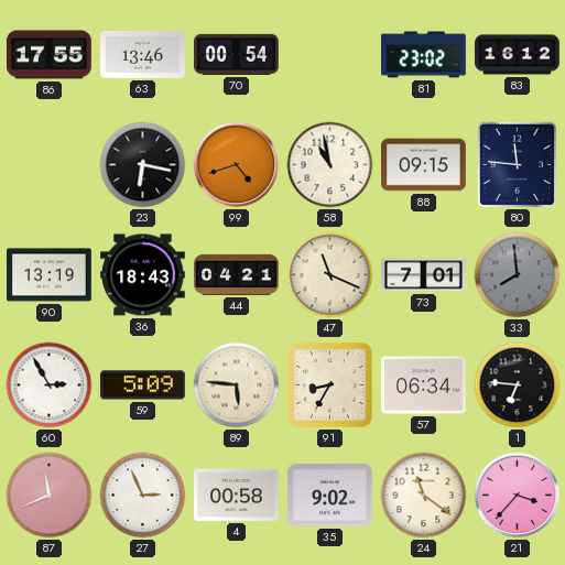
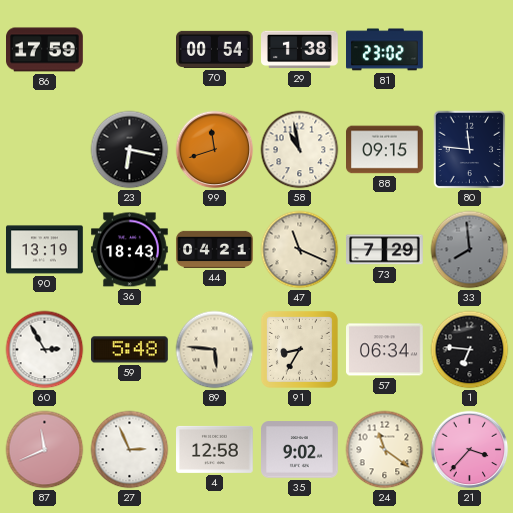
86: 17:55 -> 17:59 (45, 50)
63: 13:46 -> none (143, 55)
29: none -> 1:38 (300, 50)
83: 16:12 -> none (518, 55)
99: 4:42 -> 11:42 (215, 150)
73: 7:01 -> 7:29 (385, 250)
59: 5:09 -> 5:48 (130, 350)
4: 00:58 -> 12:58 (215, 449)
